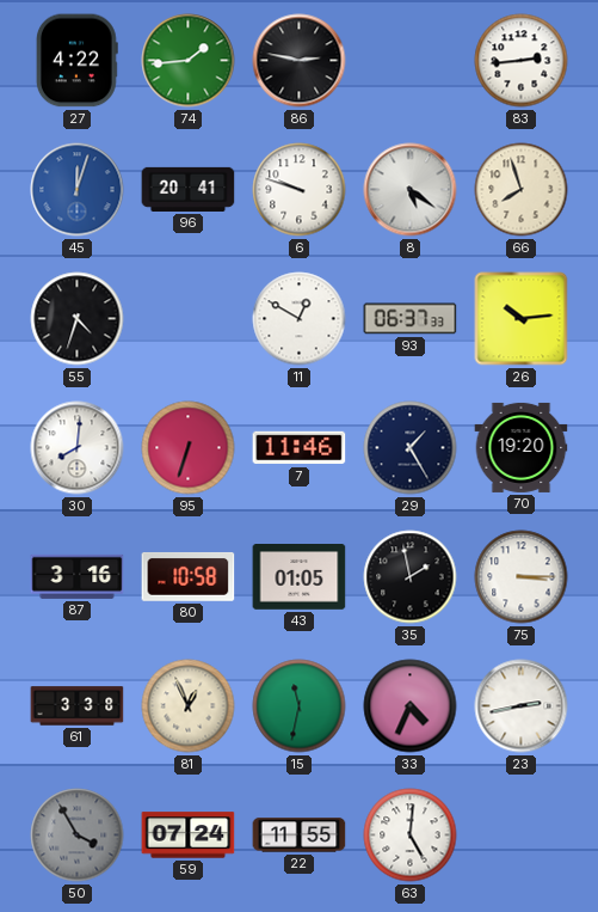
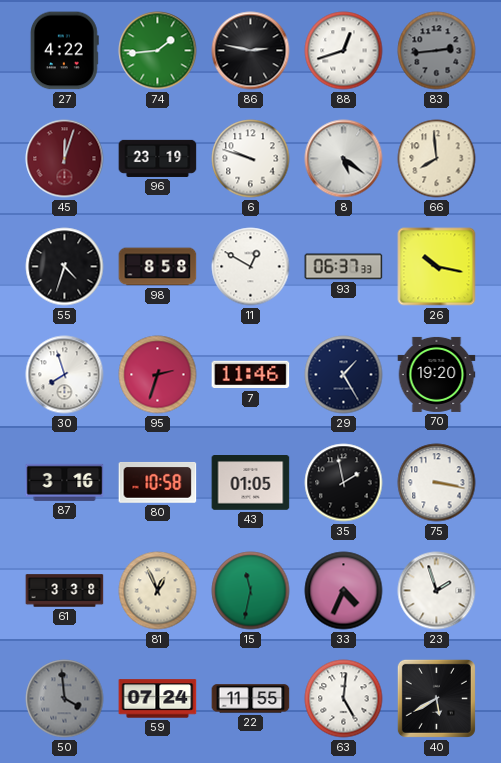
88: none -> 12:42 (344, 51)
83 dial: white -> grey (437, 51)
45 dial: blue -> burgundy (65, 159)
96: 20:41 -> 23:19 (158, 158)
66: 7:57 -> 7:59 (437, 159)
98: none -> 8:58 (158, 267)
26: 10:14 -> 10:17 (437, 267)
30: 8:01 -> 7:57 (65, 375)
95: 6:33 -> 2:33 (158, 375)
75: 3:15 -> 3:17 (437, 483)
23: 2:43 -> 1:57 (437, 591)
50: 3:55 -> 3:59 (65, 699)
40: none -> 5:40 (436, 698)
